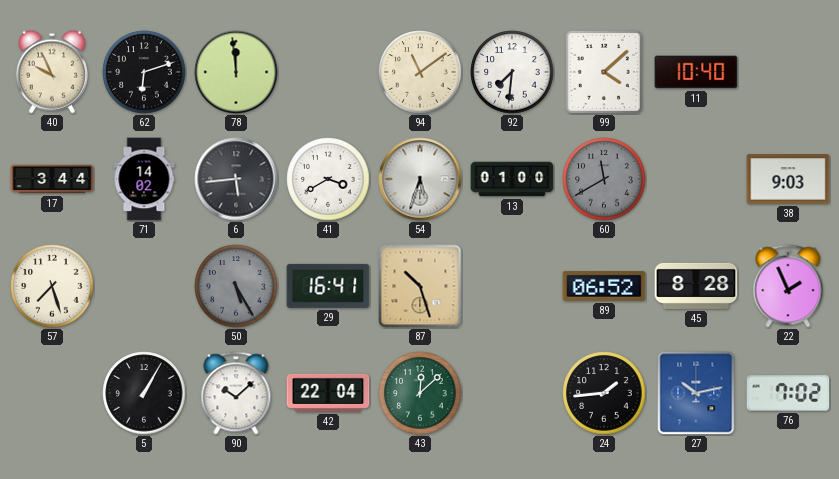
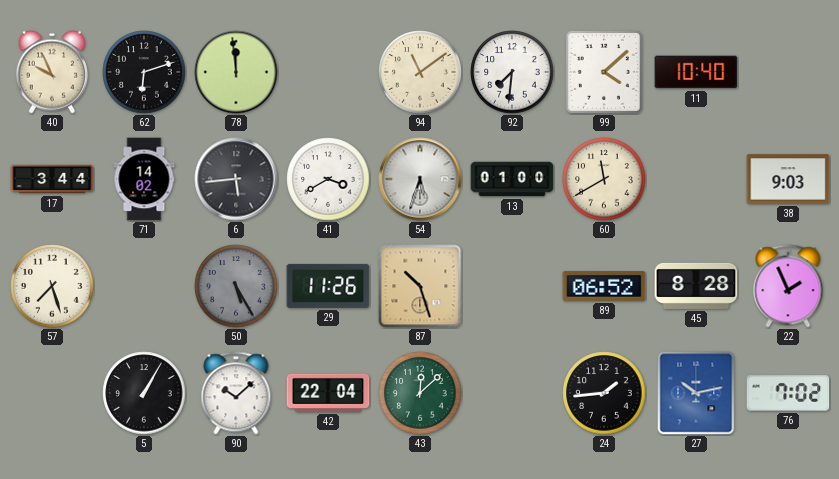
60 dial: grey -> cream (604, 179)
29: 16:41 -> 11:26 (328, 286)
